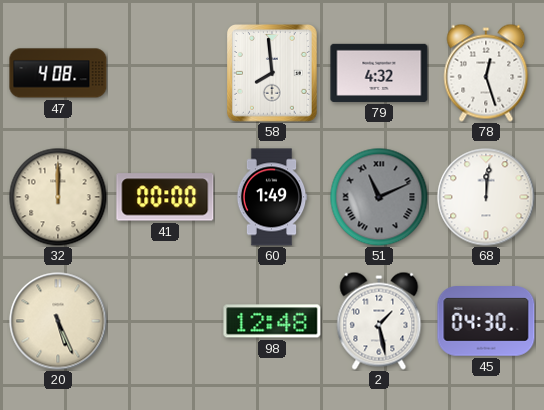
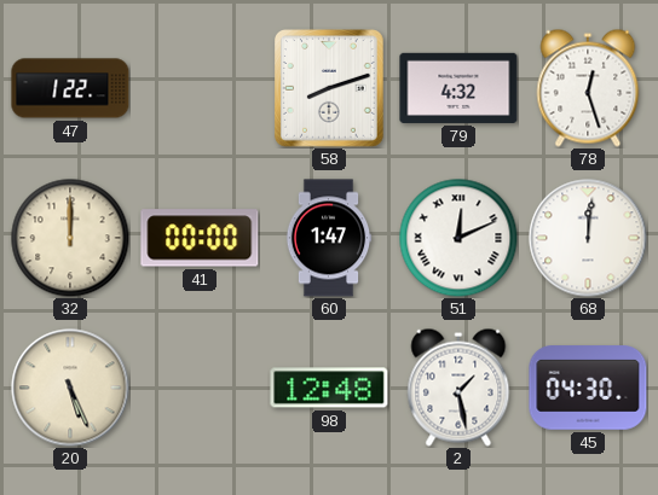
47: 4:08 -> 1:22 (70, 88)
58: 7:59 -> 8:12 (330, 89)
60: 1:49 -> 1:47 (329, 238)
51: 11:11 -> 12:11 (458, 238)
51 dial: grey -> white (458, 238)
